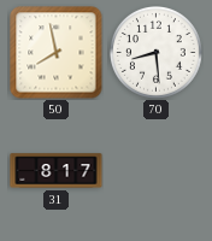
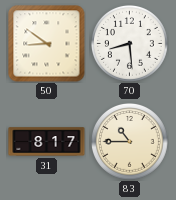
50: 7:58 -> 8:51 (47, 44)
83: none -> 10:45 (130, 142)
